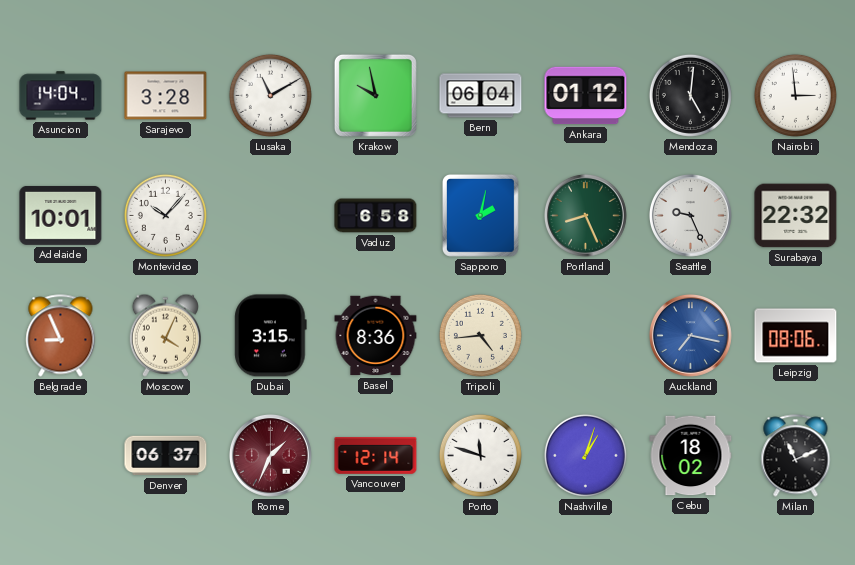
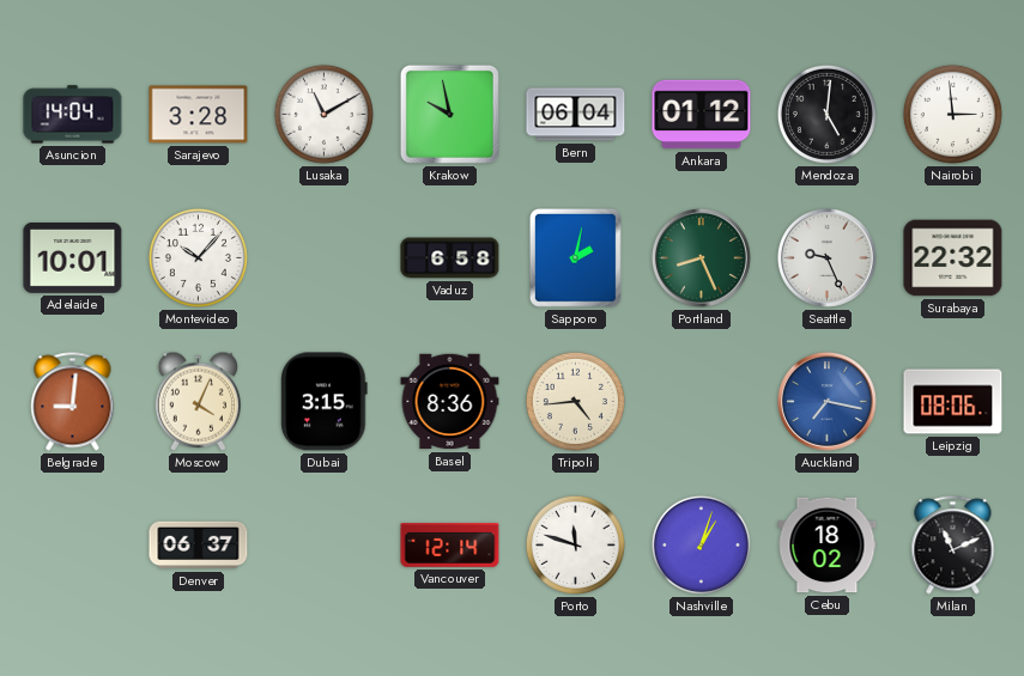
Belgrade: 8:56 -> 9:01 (73, 402)
Rome: 1:34 -> none (270, 455)
